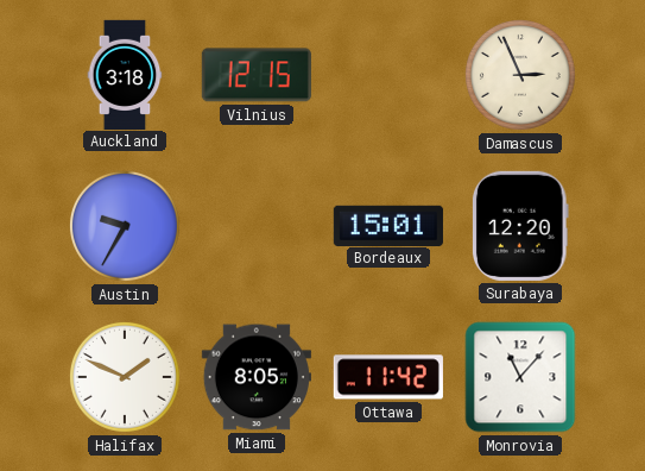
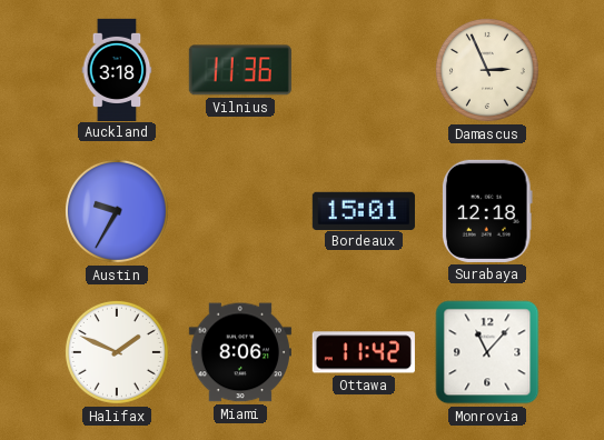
Vilnius: 12:15 -> 11:36 (240, 70)
Surabaya: 12:20 -> 12:18 (487, 211)
Miami: 8:05 -> 8:06 (240, 352)
